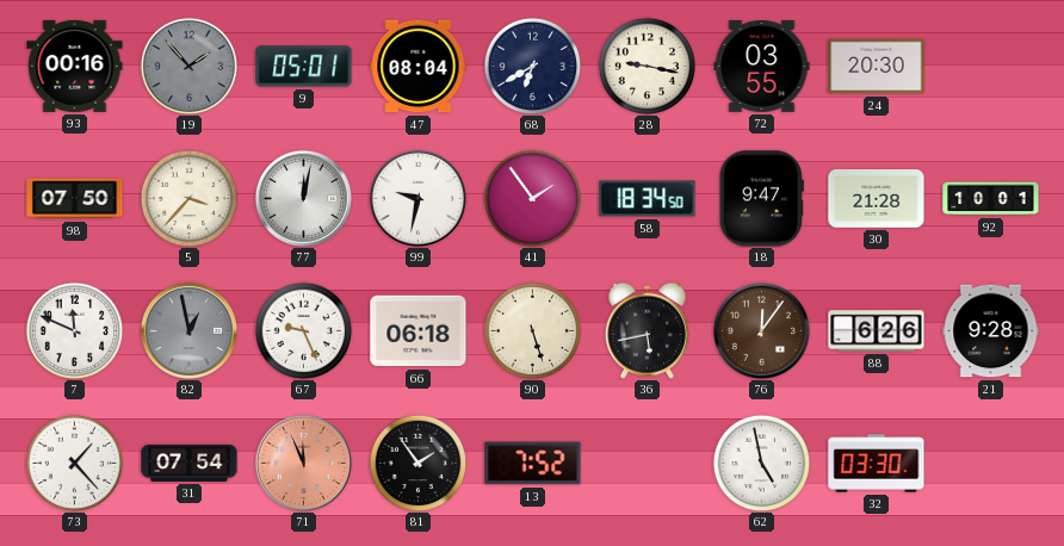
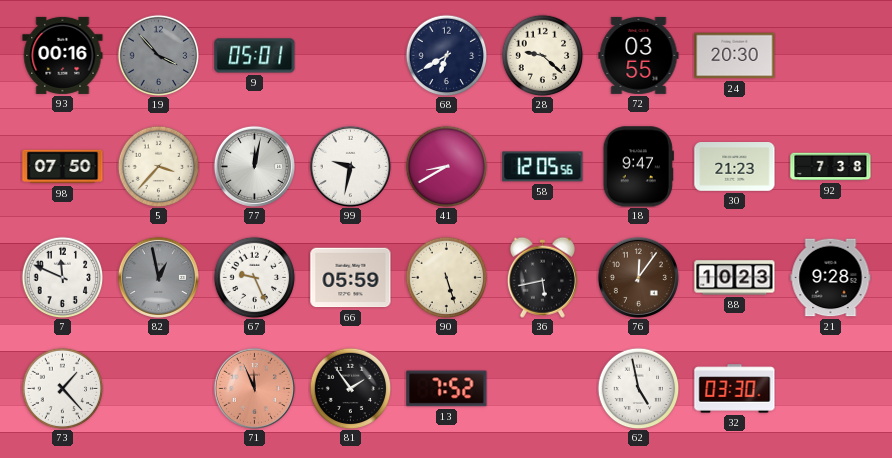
19: 1:53 -> 3:53 (158, 55)
47: 08:04 -> none (419, 67)
28: 9:17 -> 9:22 (542, 55)
41: 1:54 -> 8:40 (446, 166)
58: 18:34 -> 12:05 (543, 167)
30: 21:28 -> 21:23 (735, 167)
92: 10:01 -> 7:38 (831, 167)
66: 06:18 -> 05:59 (351, 278)
88: 6:26 -> 10:23 (735, 278)
31: 07:54 -> none (190, 463)
